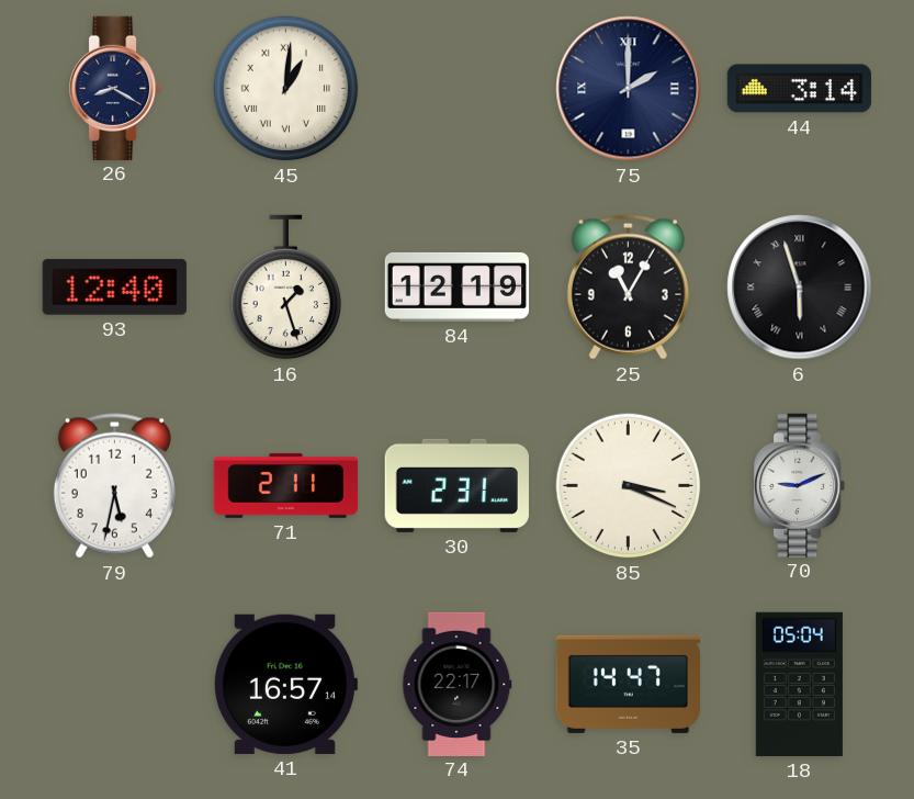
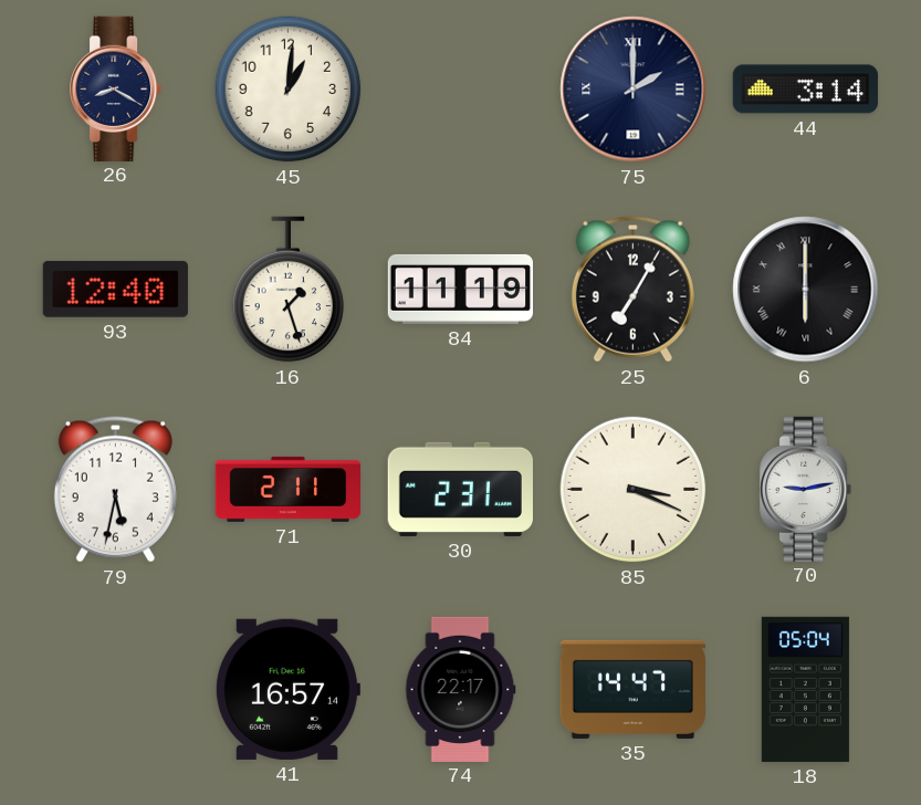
45 numerals: Roman -> Arabic (289, 90)
84: 12:19 -> 11:19 (460, 289)
25: 11:05 -> 7:05 (632, 290)
6: 5:57 -> 6:00 (806, 290)
70: 9:11 -> 9:13 (807, 489)
